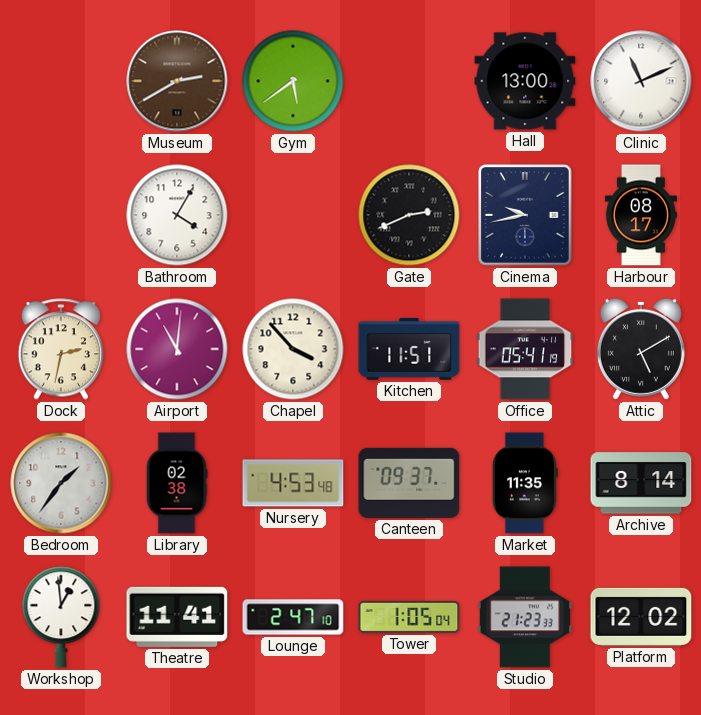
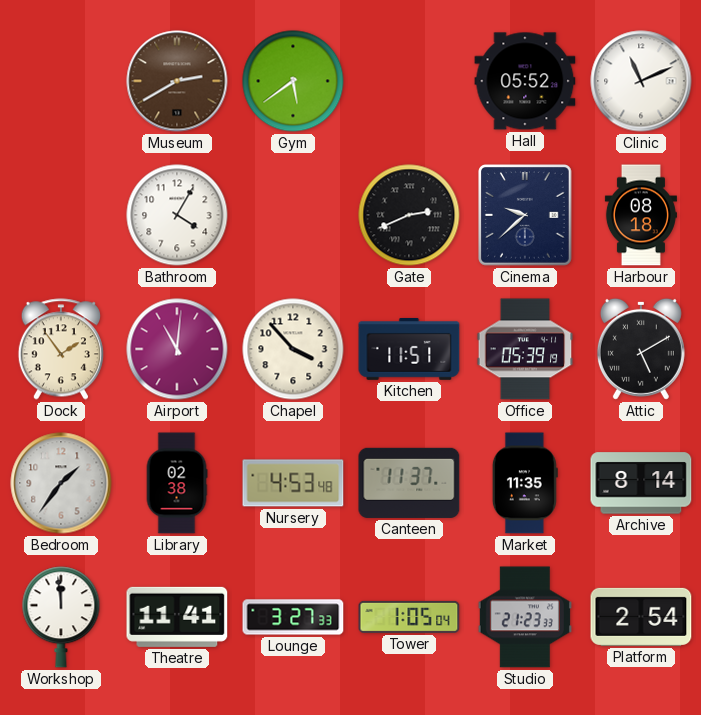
Hall: 13:00 -> 05:52 (525, 81)
Cinema: 9:43 -> 9:38 (526, 216)
Harbour: 08:17 -> 08:18 (641, 215)
Dock: 2:32 -> 1:54 (61, 349)
Office: 05:41 -> 05:39 (525, 349)
Canteen: 09:37 -> 11:37 (409, 483)
Workshop: 12:59 -> 11:59 (61, 617)
Lounge: 2:47 -> 3:27 (293, 617)
Platform: 12:02 -> 2:54 (641, 617)
